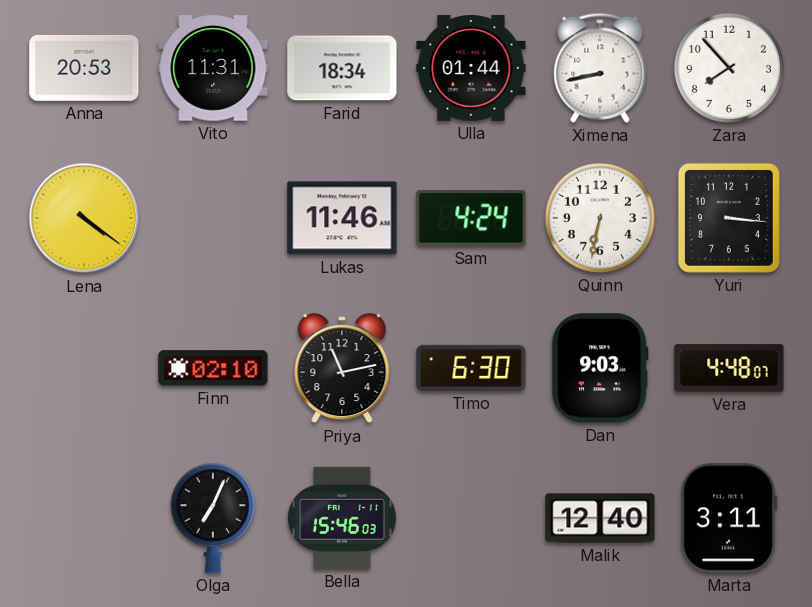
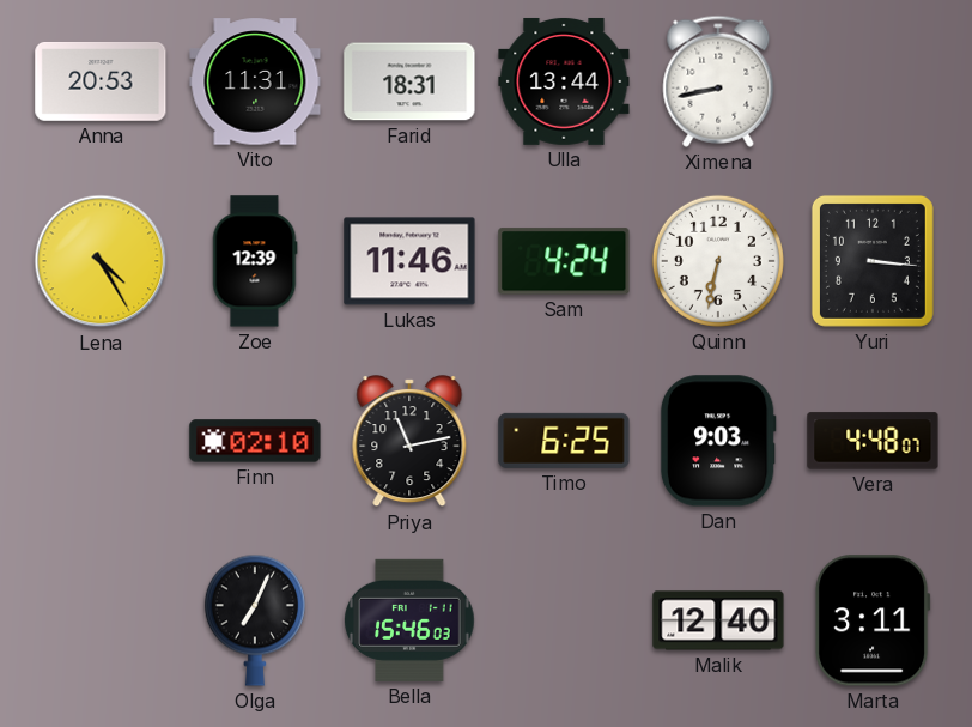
Farid: 18:34 -> 18:31 (409, 81)
Ulla: 01:44 -> 13:44 (564, 81)
Zara: 7:53 -> none (729, 68)
Lena: 4:21 -> 4:25 (101, 261)
Zoe: none -> 12:39 (255, 261)
Timo: 6:30 -> 6:25 (564, 441)
